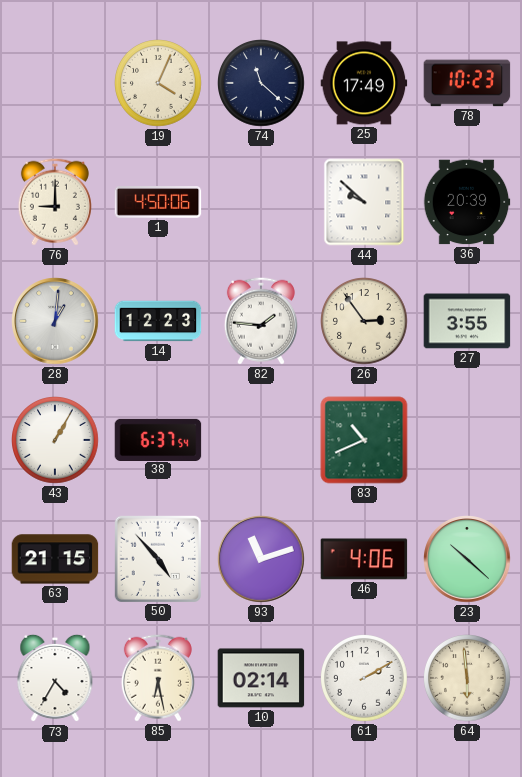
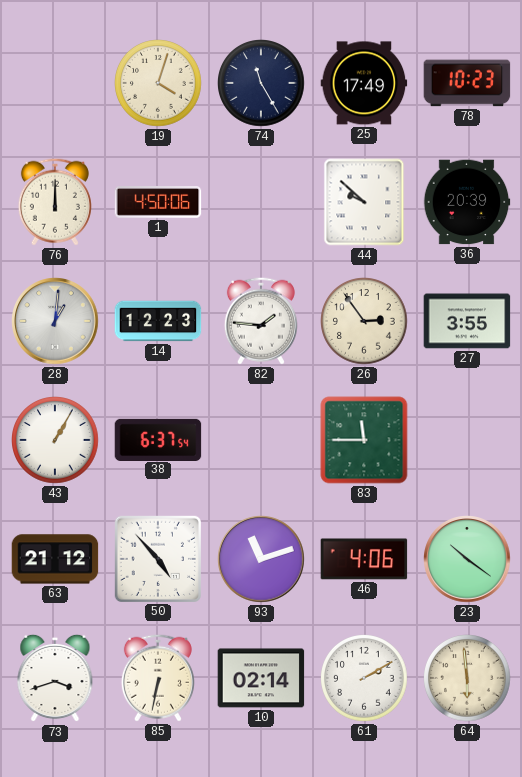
19: 4:04 -> 4:03 (159, 84)
74: 11:22 -> 11:25 (262, 84)
76: 9:00 -> 12:00 (55, 202)
83: 10:41 -> 11:45 (364, 440)
63: 21:15 -> 21:12 (55, 559)
23: 10:22 -> 10:21 (467, 559)
73: 4:35 -> 3:42 (55, 678)
85: 6:28 -> 6:32 (158, 678)
